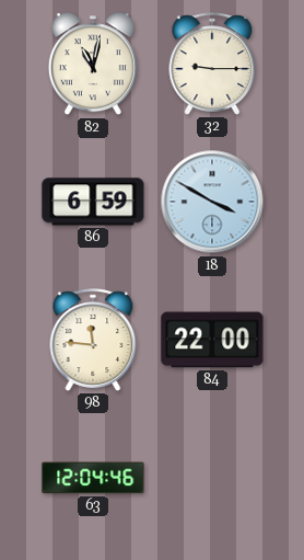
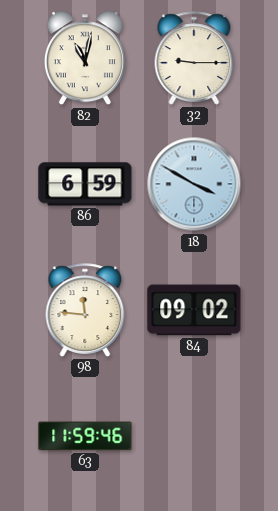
84: 22:00 -> 09:02 (194, 310)
63: 12:04 -> 11:59 (85, 436)
